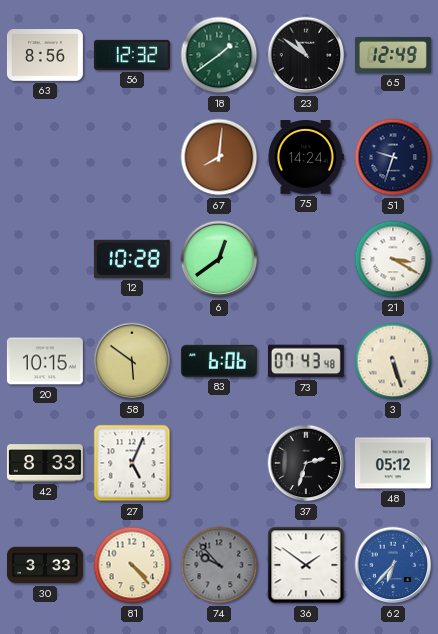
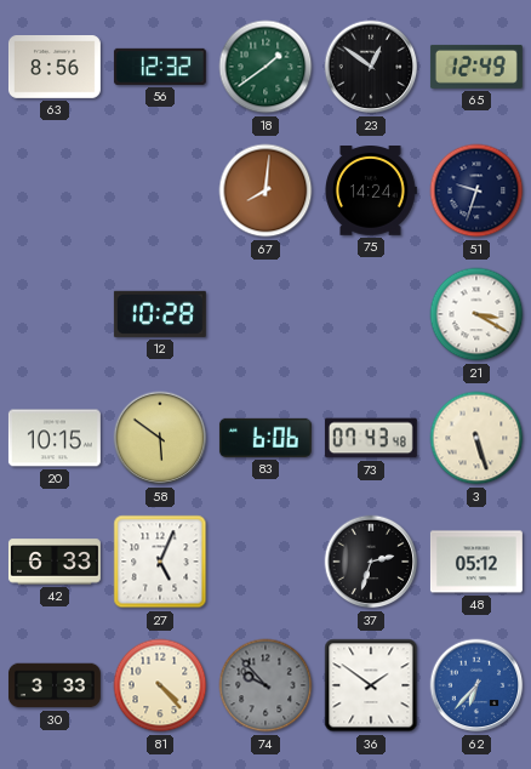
23: 10:51 -> 12:51 (371, 67)
6: 12:39 -> none (219, 259)
42: 8:33 -> 6:33 (55, 562)
